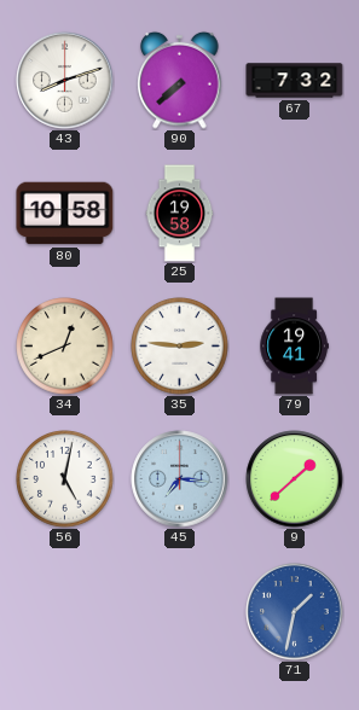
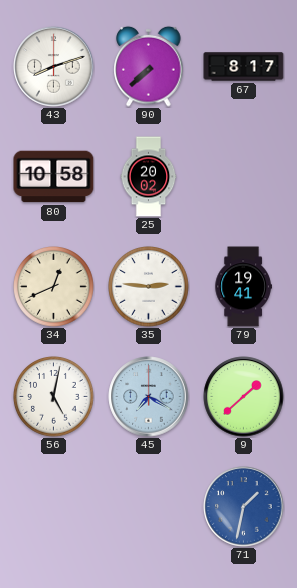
67: 7:32 -> 8:17 (244, 67)
25: 19:58 -> 20:02 (149, 177)
45: 7:16 -> 7:20 (149, 397)
